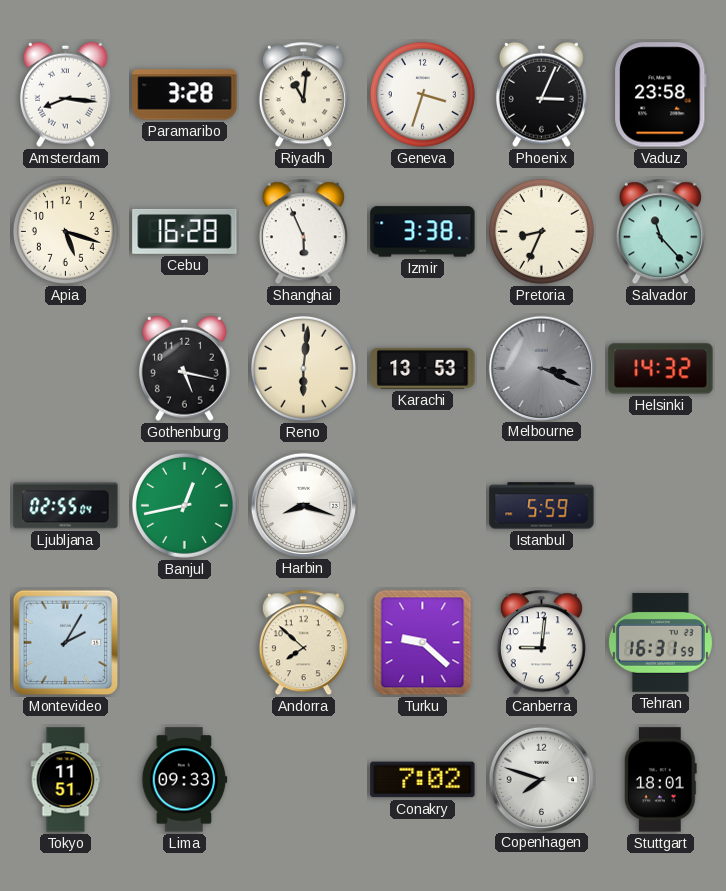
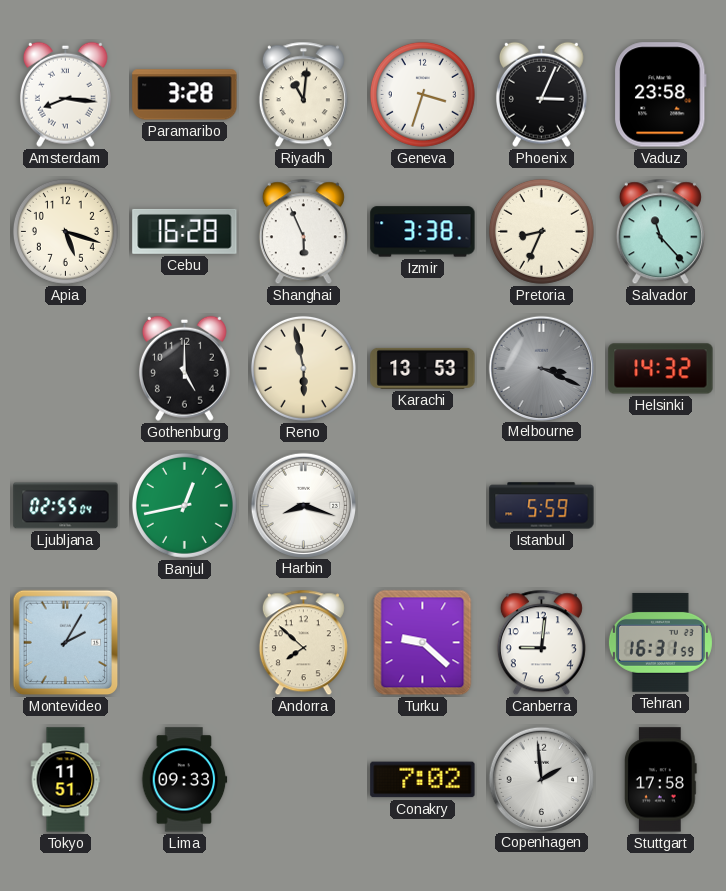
Gothenburg: 5:17 -> 5:00 (184, 368)
Reno: 6:01 -> 5:58 (303, 368)
Copenhagen: 7:48 -> 1:59 (541, 779)
Stuttgart: 18:01 -> 17:58 (660, 780)
